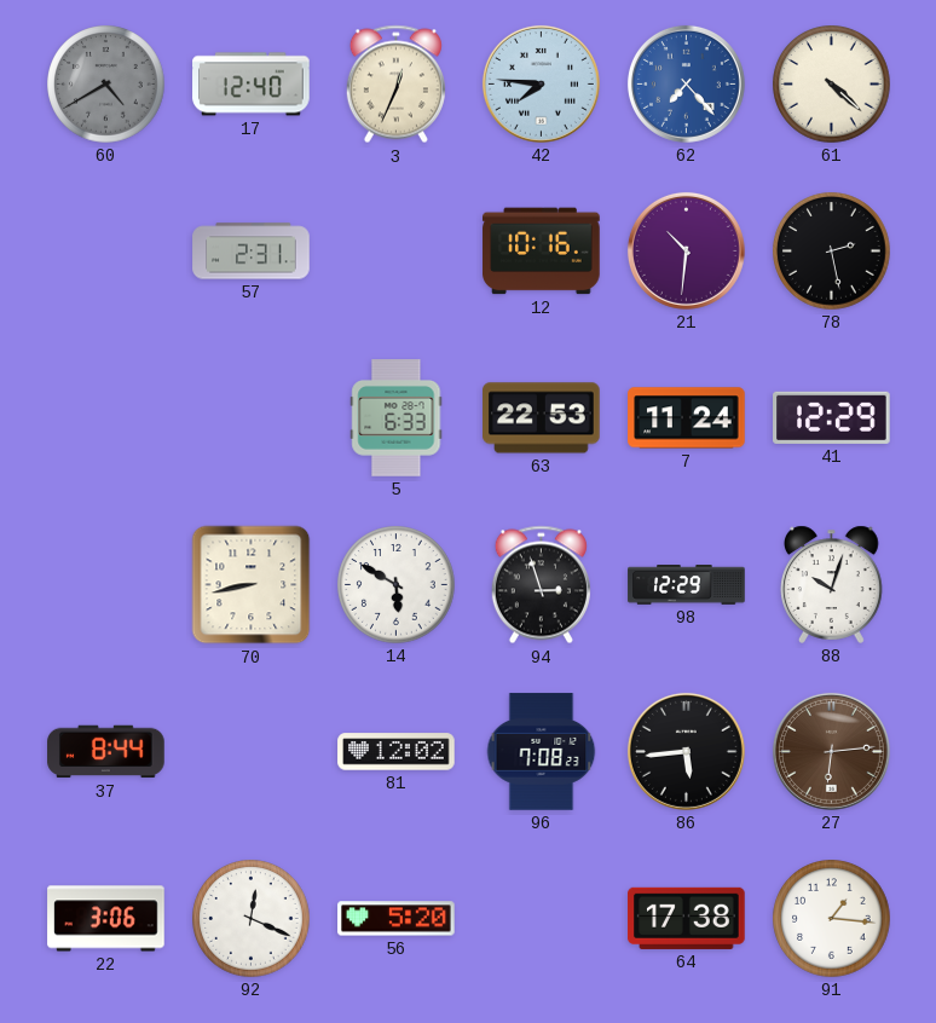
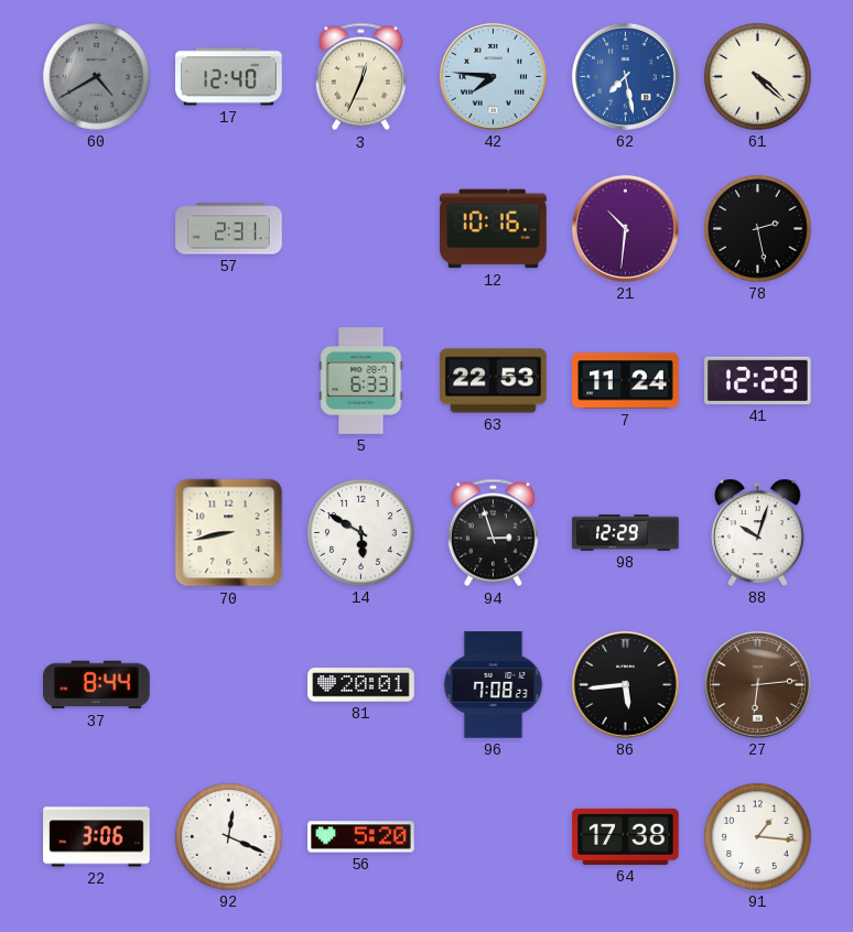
62: 7:23 -> 7:28 (625, 76)
81: 12:02 -> 20:01 (361, 685)
